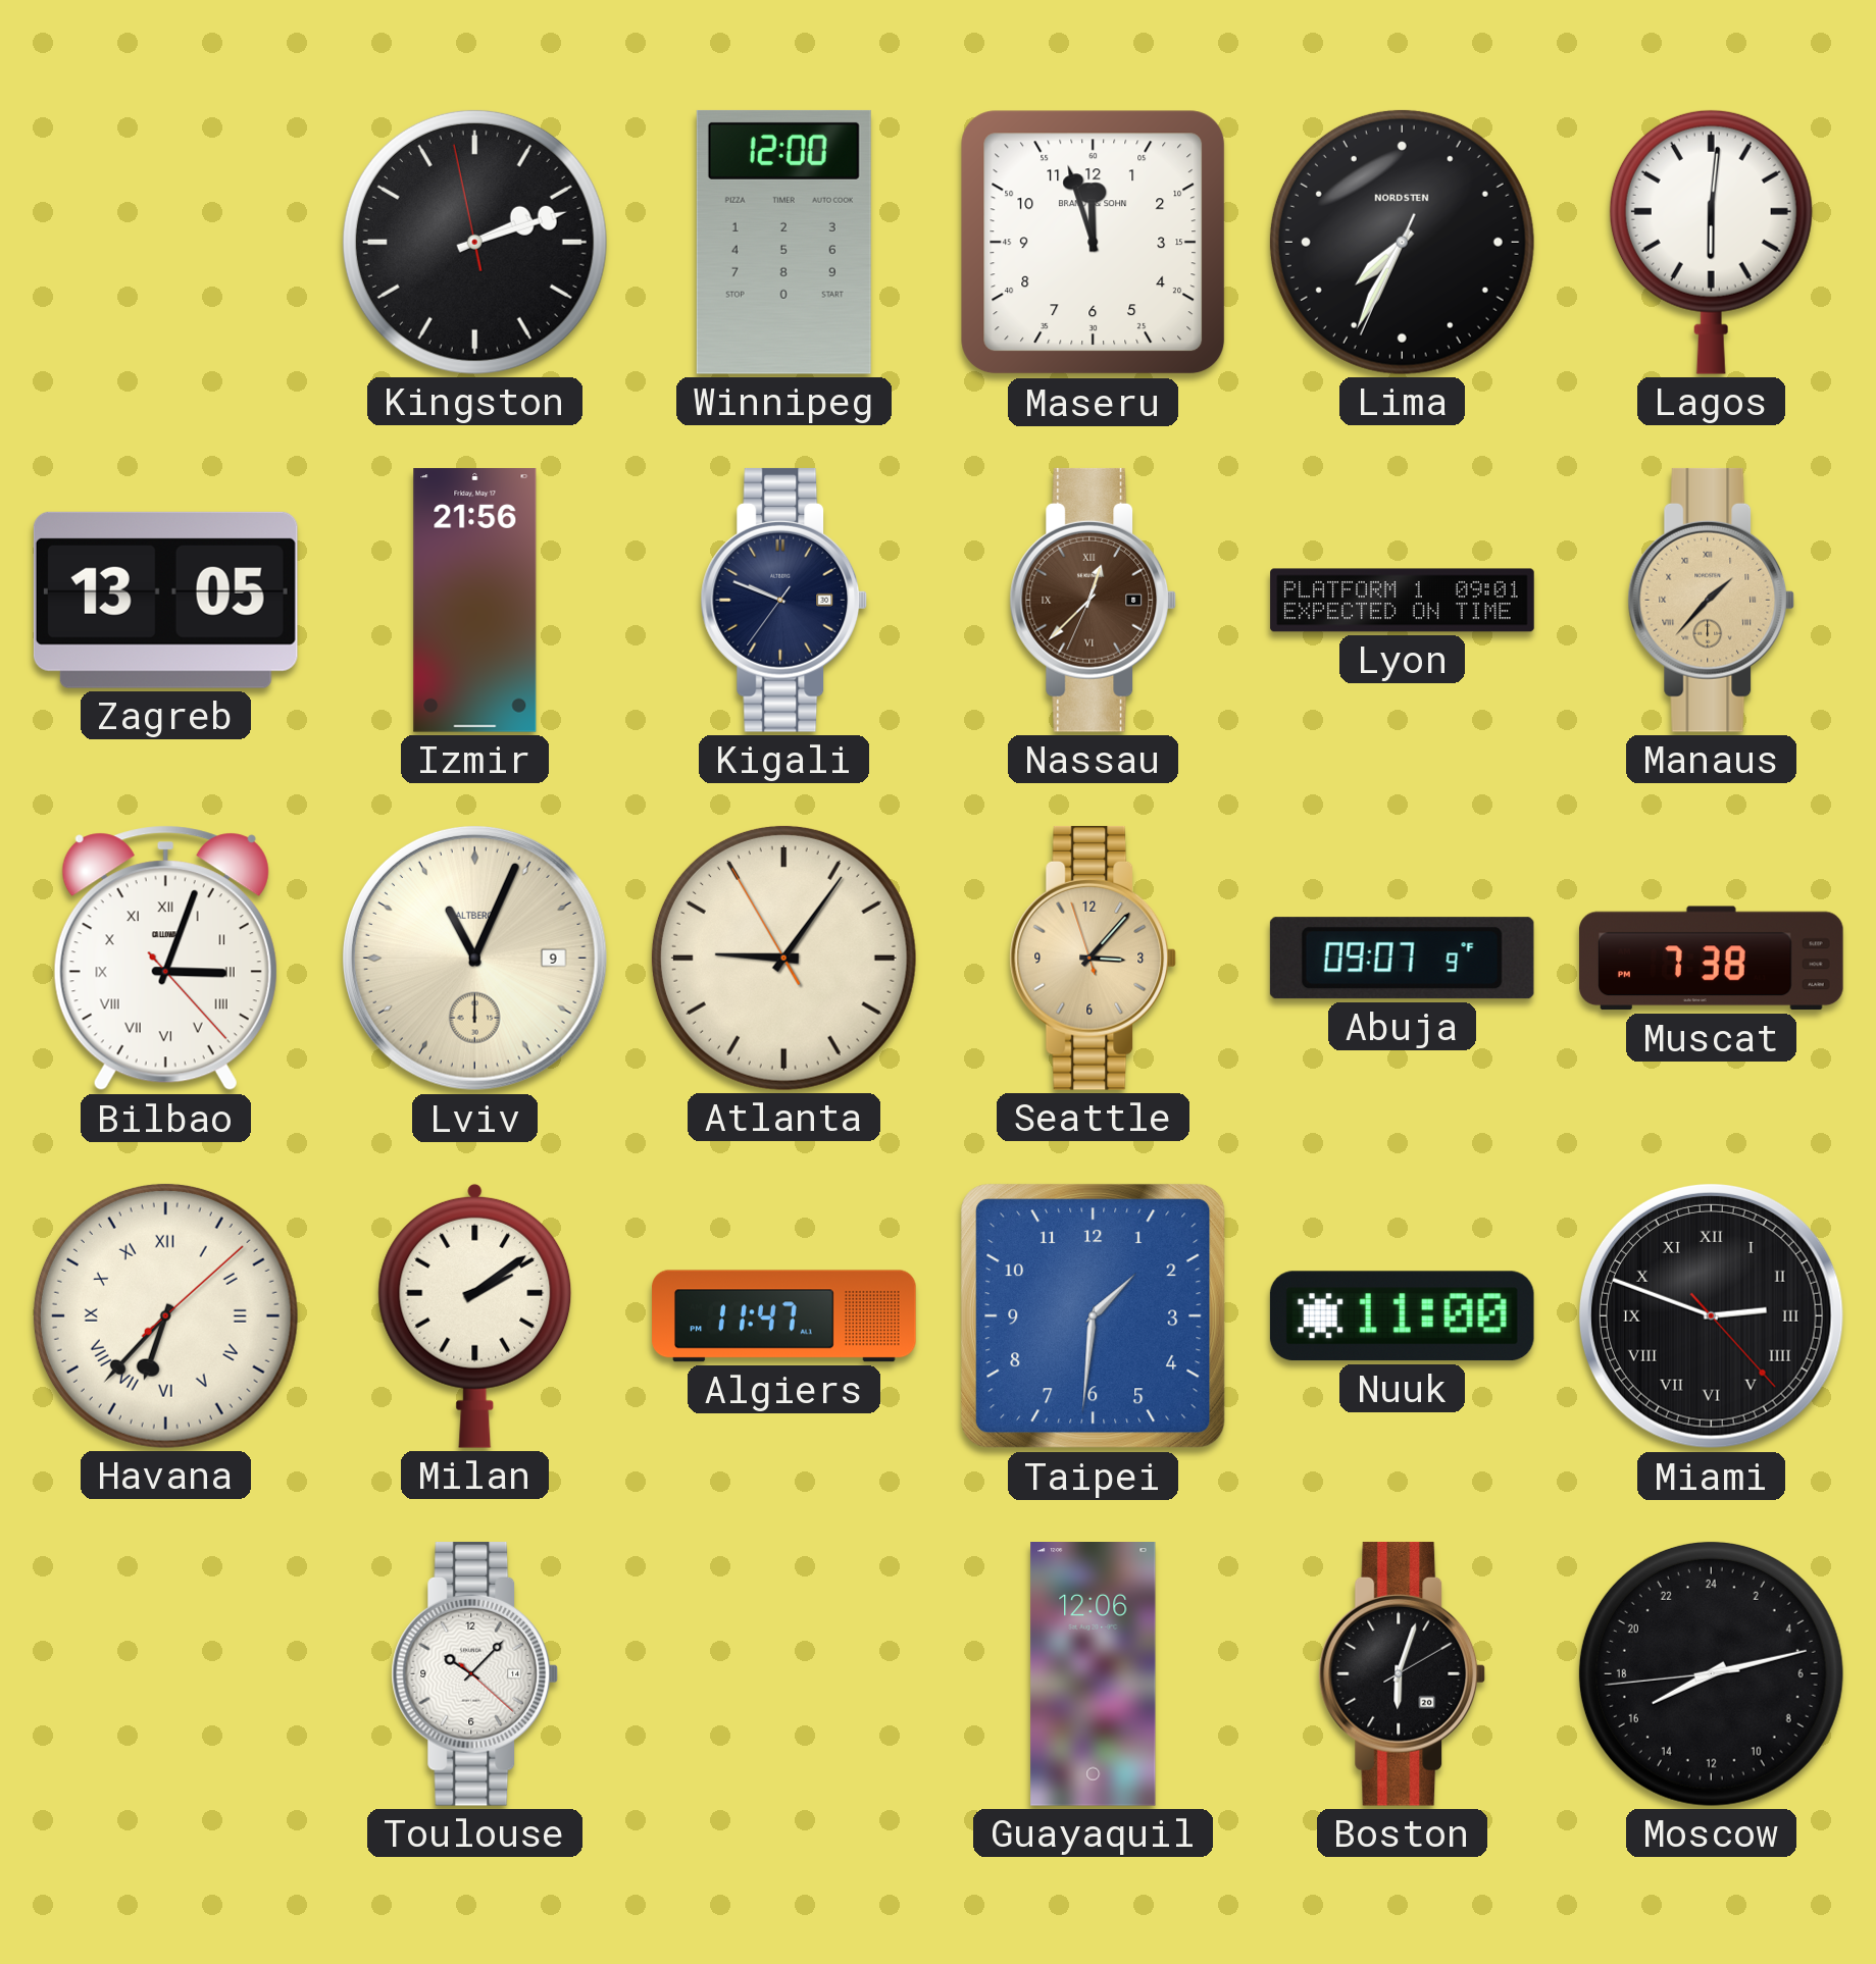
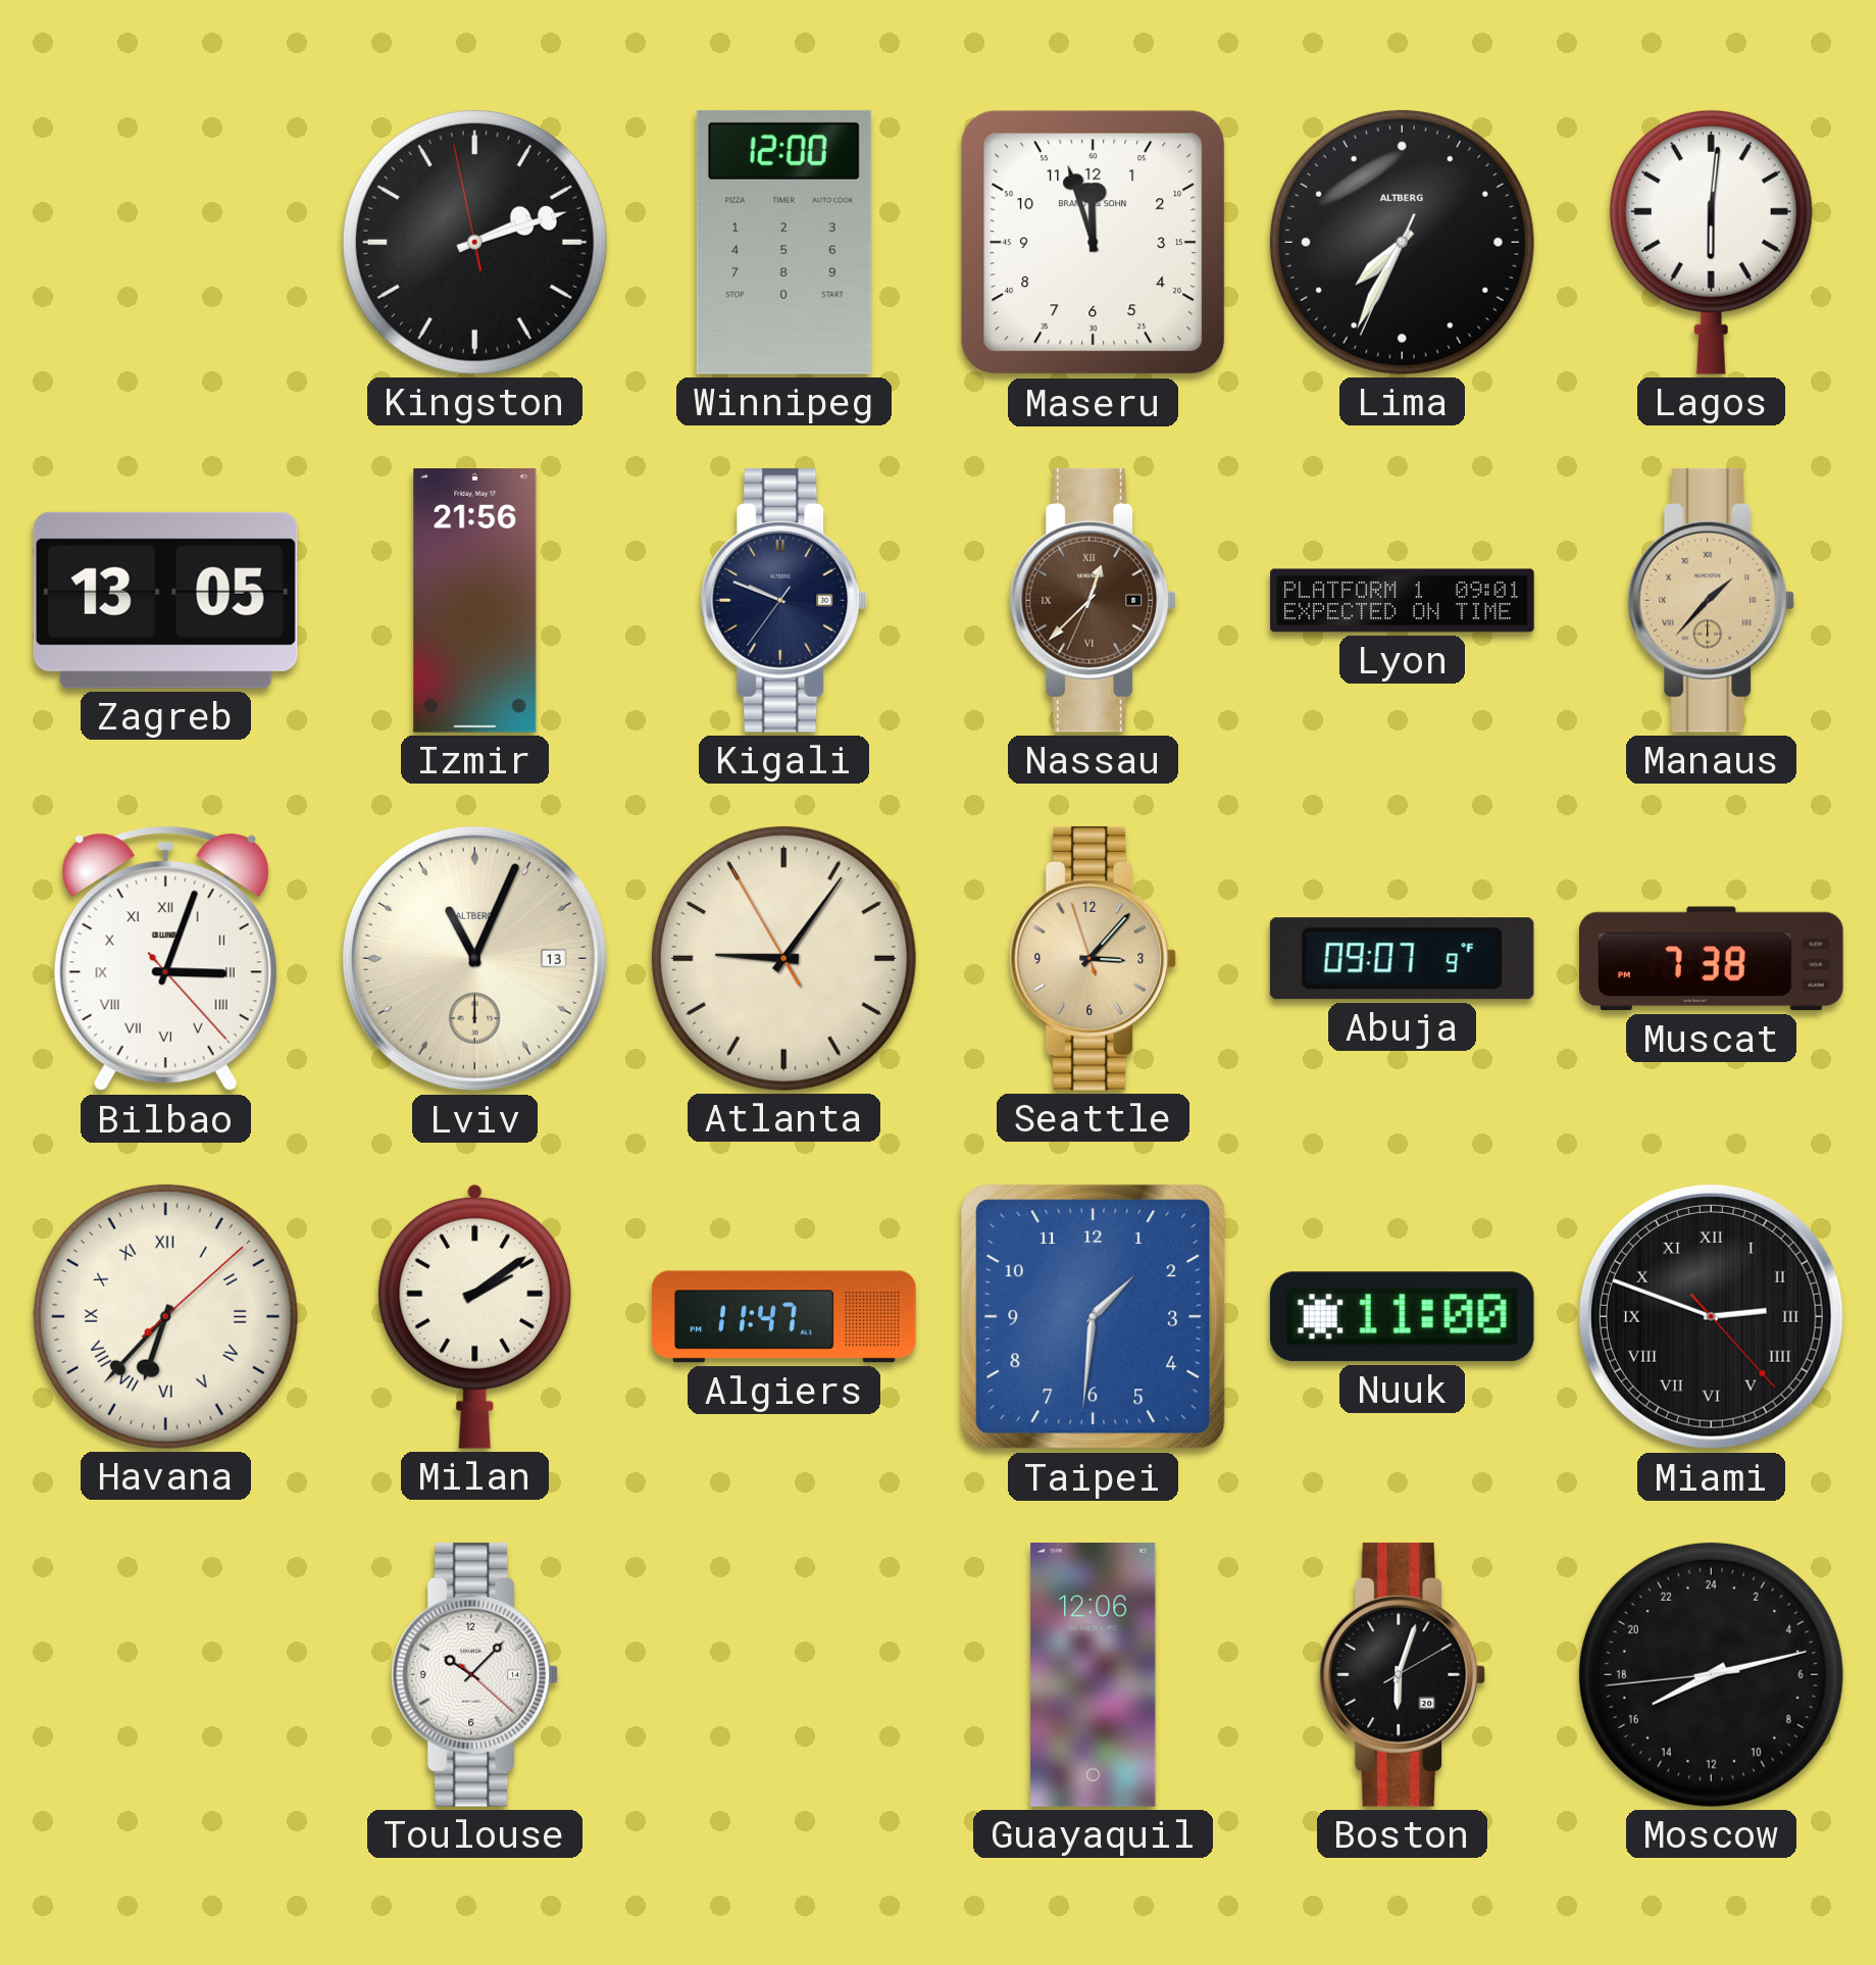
Lima brand: NORDSTEN -> ALTBERG (1402, 242)
Lviv date: 9 -> 13 (474, 958)
